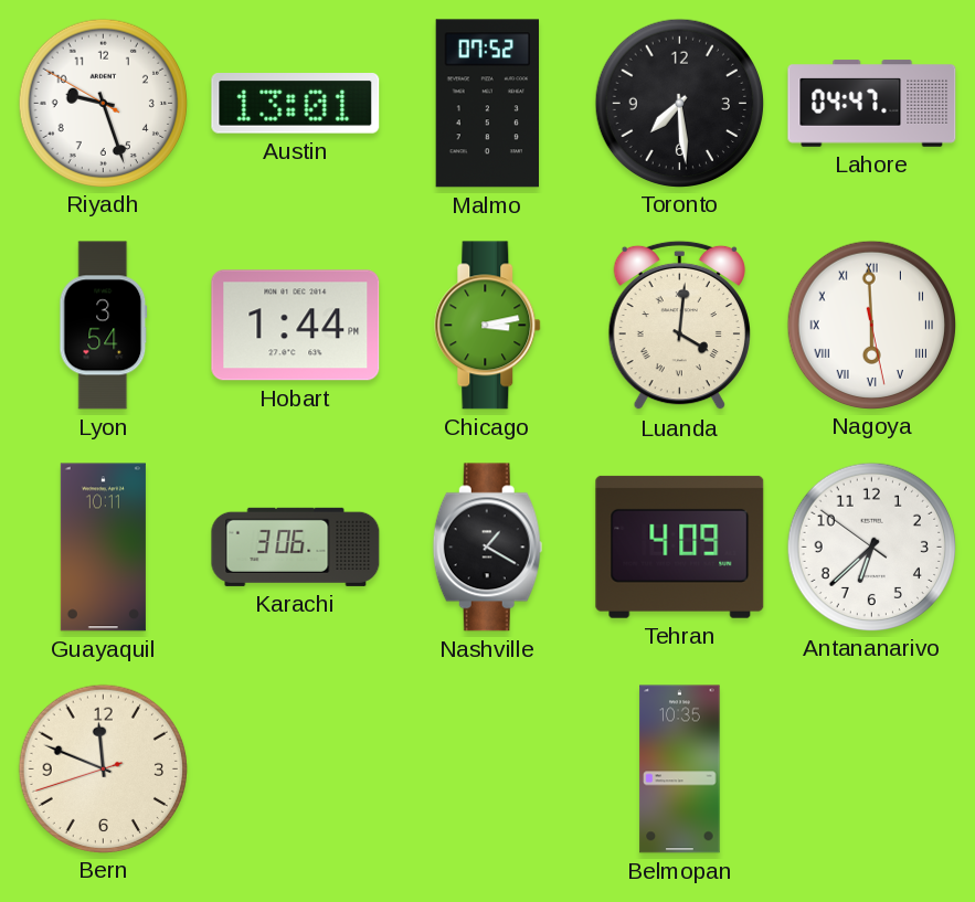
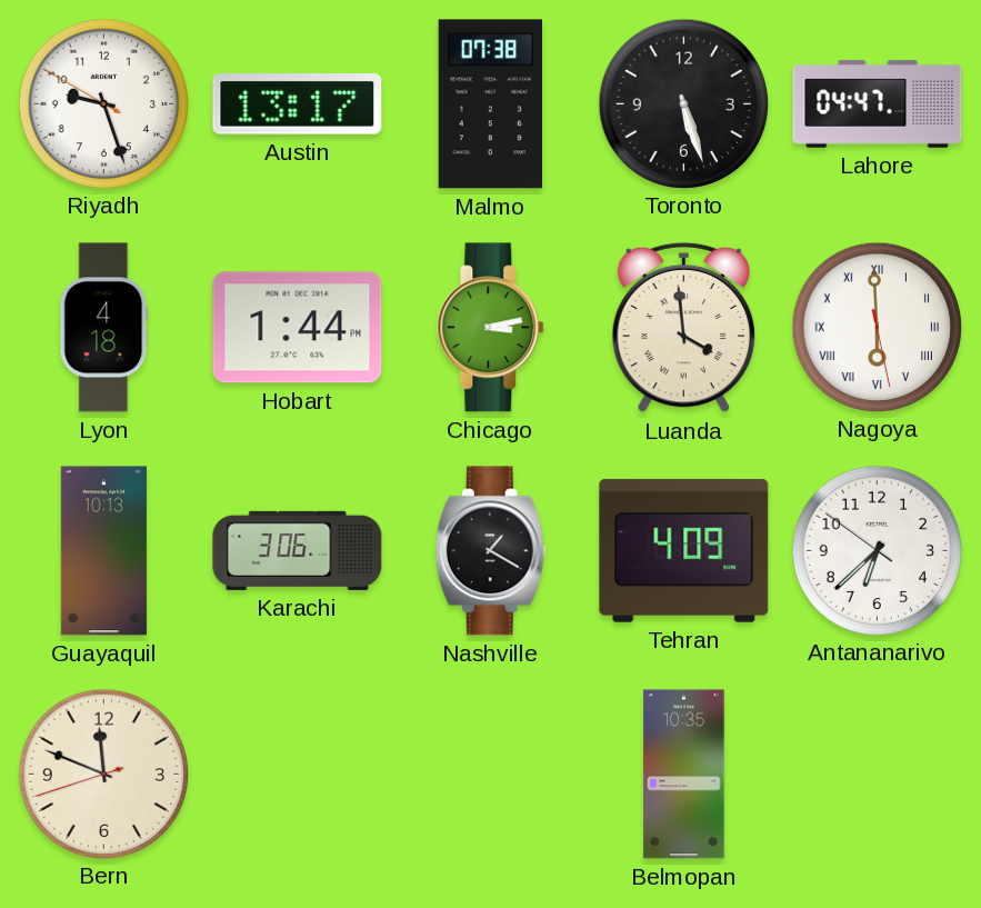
Austin: 13:01 -> 13:17 (298, 104)
Malmo: 07:52 -> 07:38 (490, 104)
Toronto: 7:29 -> 5:27 (683, 103)
Lyon: 3:54 -> 4:18 (104, 328)
Luanda: 4:01 -> 3:59 (683, 328)
Guayaquil: 10:11 -> 10:13 (103, 551)
